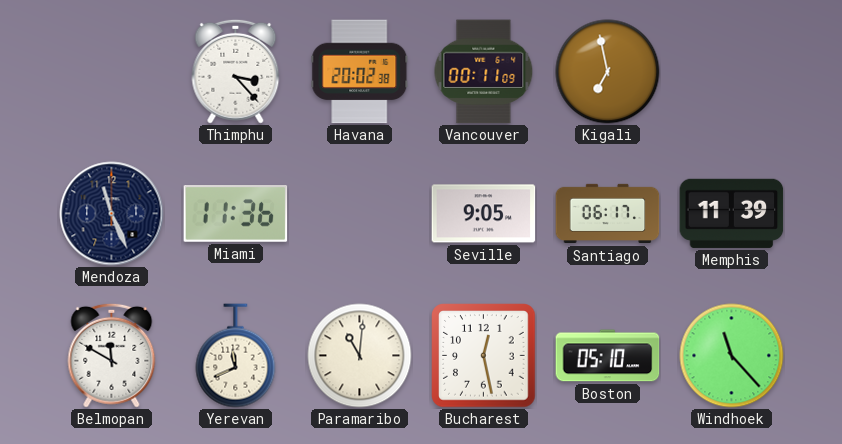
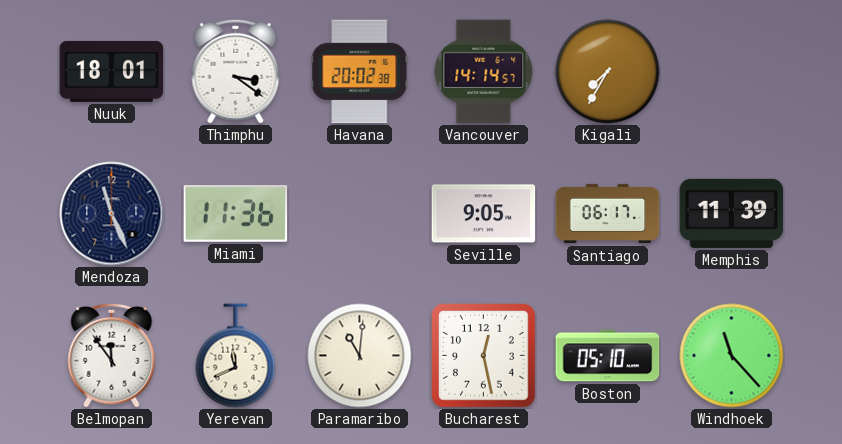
Nuuk: none -> 18:01 (112, 71)
Thimphu: 3:23 -> 3:21 (236, 71)
Vancouver: 00:11 -> 14:14 (484, 72)
Kigali: 6:58 -> 7:35 (608, 72)
Belmopan: 11:50 -> 11:54 (112, 355)
